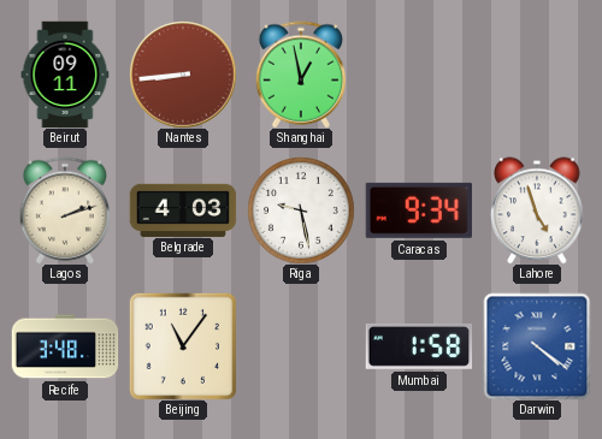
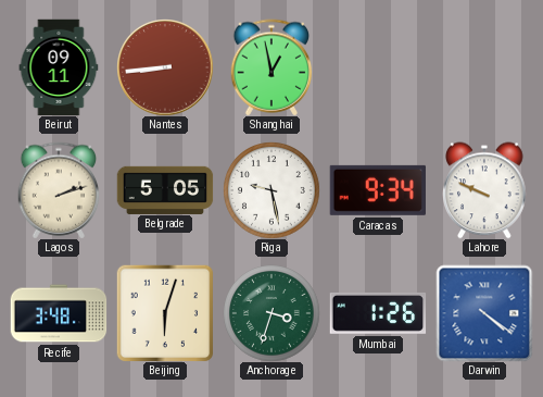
Belgrade: 4:03 -> 5:05 (165, 189)
Lahore: 4:57 -> 9:49 (484, 190)
Beijing: 11:06 -> 6:03 (165, 313)
Anchorage: none -> 3:33 (271, 313)
Mumbai: 1:58 -> 1:26 (378, 313)
